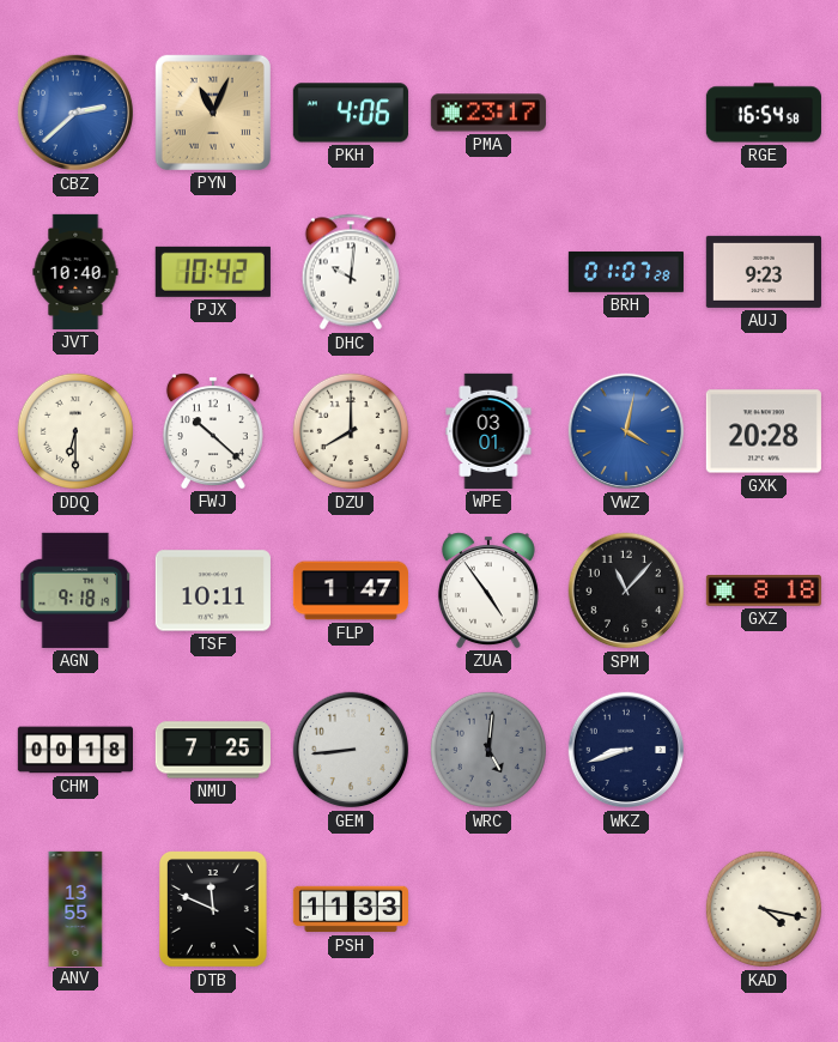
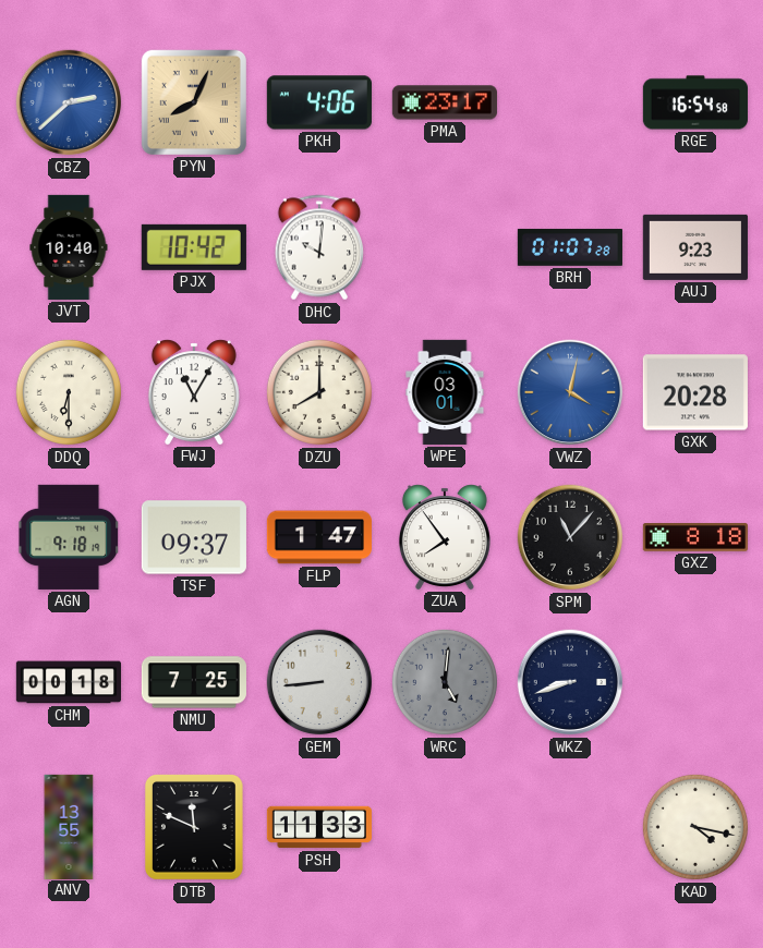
PYN: 11:04 -> 8:04 (194, 102)
FWJ: 10:22 -> 11:05 (194, 392)
TSF: 10:11 -> 09:37 (194, 537)
ZUA: 4:54 -> 7:54 (445, 537)
